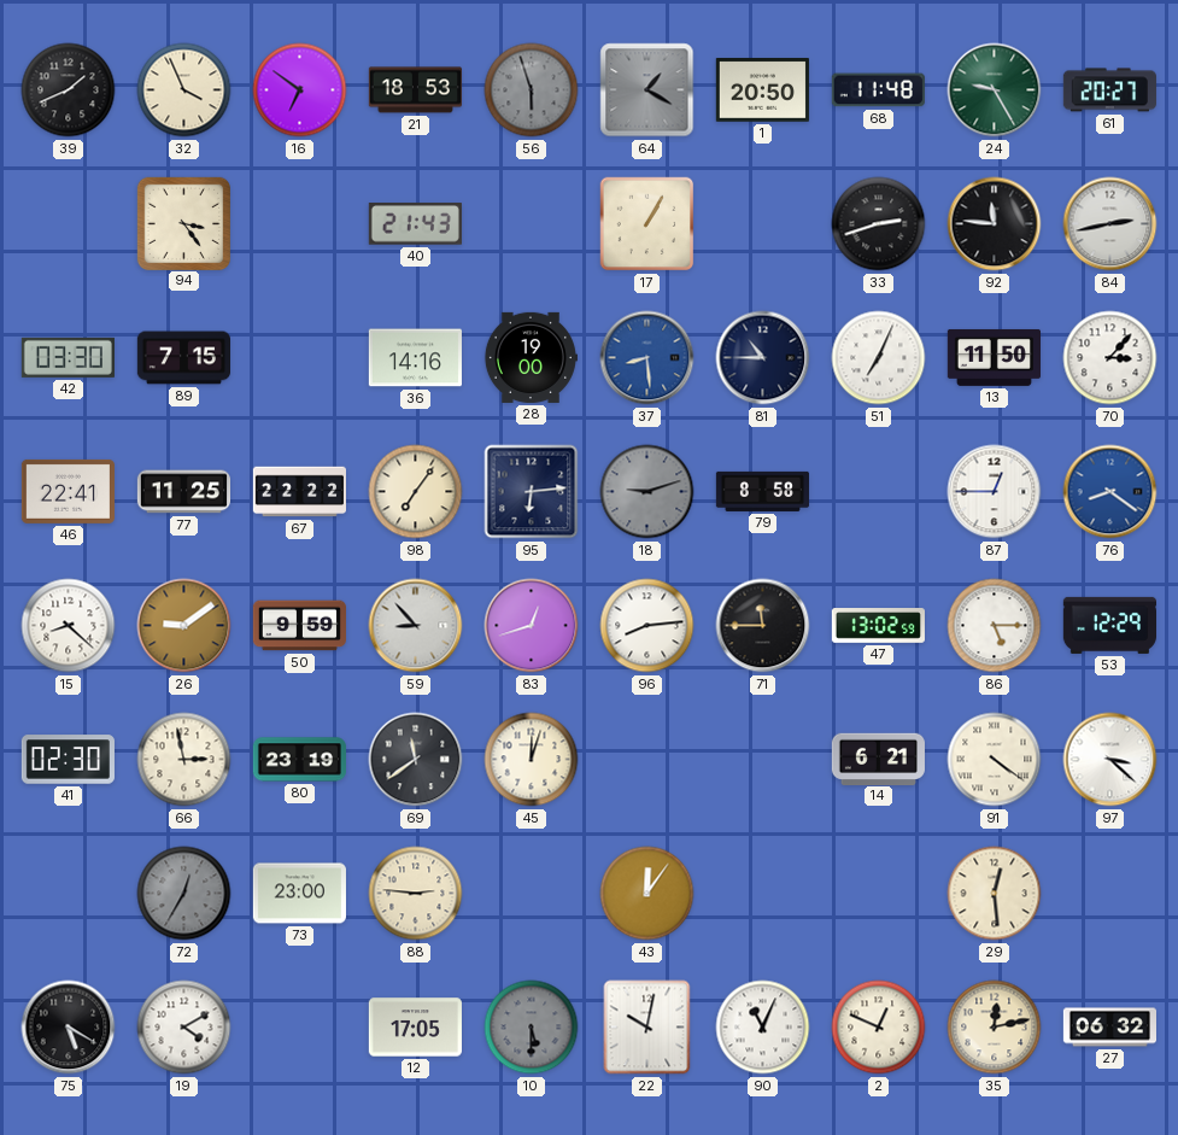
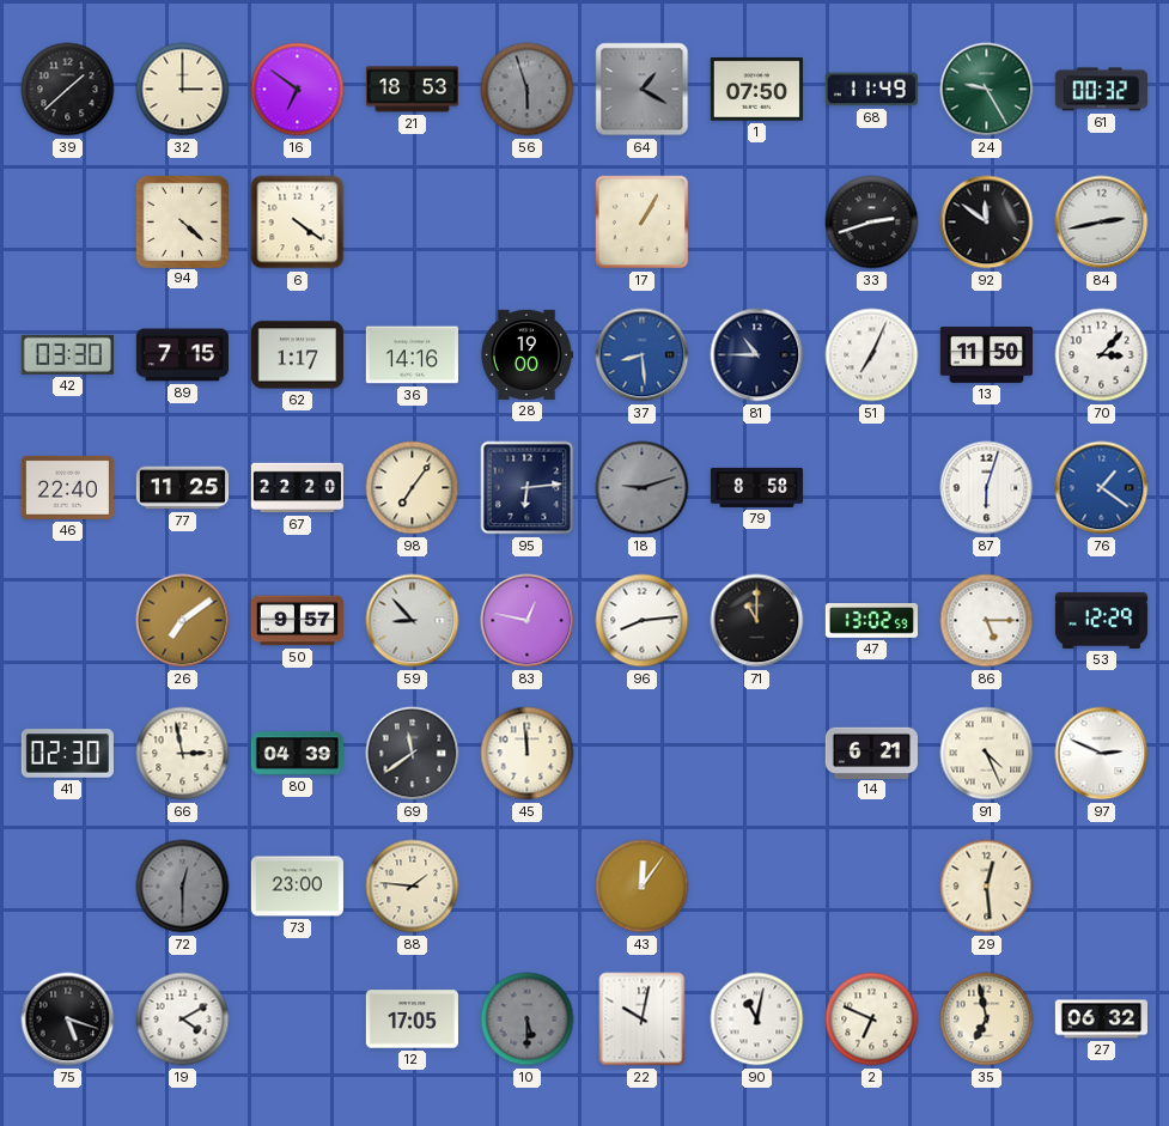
39: 1:41 -> 1:38 (68, 90)
32: 3:56 -> 3:00 (183, 90)
1: 20:50 -> 07:50 (756, 90)
68: 11:48 -> 11:49 (871, 90)
61: 20:27 -> 00:32 (1101, 90)
94: 3:24 -> 4:22 (182, 221)
6: none -> 4:21 (298, 223)
40: 21:43 -> none (415, 224)
92: 11:46 -> 11:51 (987, 223)
62: none -> 1:17 (297, 355)
46: 22:41 -> 22:40 (67, 487)
67: 22:22 -> 22:20 (297, 488)
87: 12:45 -> 6:03 (987, 488)
76: 8:21 -> 1:21 (1102, 488)
15: 8:22 -> none (69, 626)
26: 9:09 -> 7:09 (183, 621)
50: 9:59 -> 9:57 (297, 621)
83: 12:42 -> 12:47 (528, 621)
71: 11:45 -> 11:00 (757, 621)
80: 23:19 -> 04:39 (297, 754)
45: 12:03 -> 11:59 (528, 754)
91: 4:21 -> 4:26 (987, 754)
97: 3:22 -> 2:49 (1102, 754)
72: 12:35 -> 12:30 (183, 887)
88: 2:46 -> 1:46 (413, 887)
75: 5:20 -> 5:18 (68, 1020)
90: 11:04 -> 11:02 (757, 1020)
2: 12:49 -> 6:49 (872, 1020)
35: 12:13 -> 6:58 (987, 1020)
